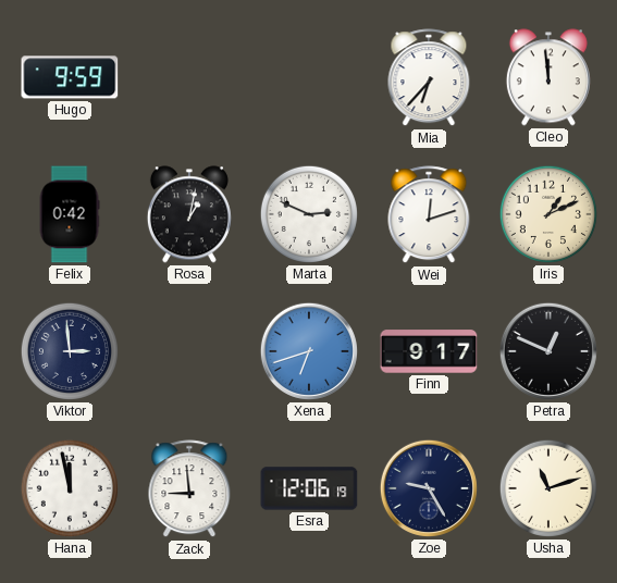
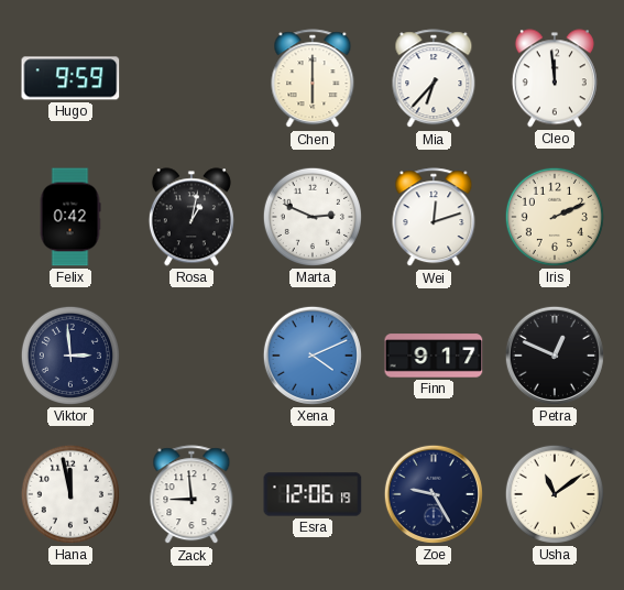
Chen: none -> 6:00 (313, 79)
Iris: 1:11 -> 2:11 (554, 217)
Xena: 6:42 -> 4:11 (313, 356)
Usha: 11:12 -> 11:09 (554, 494)
